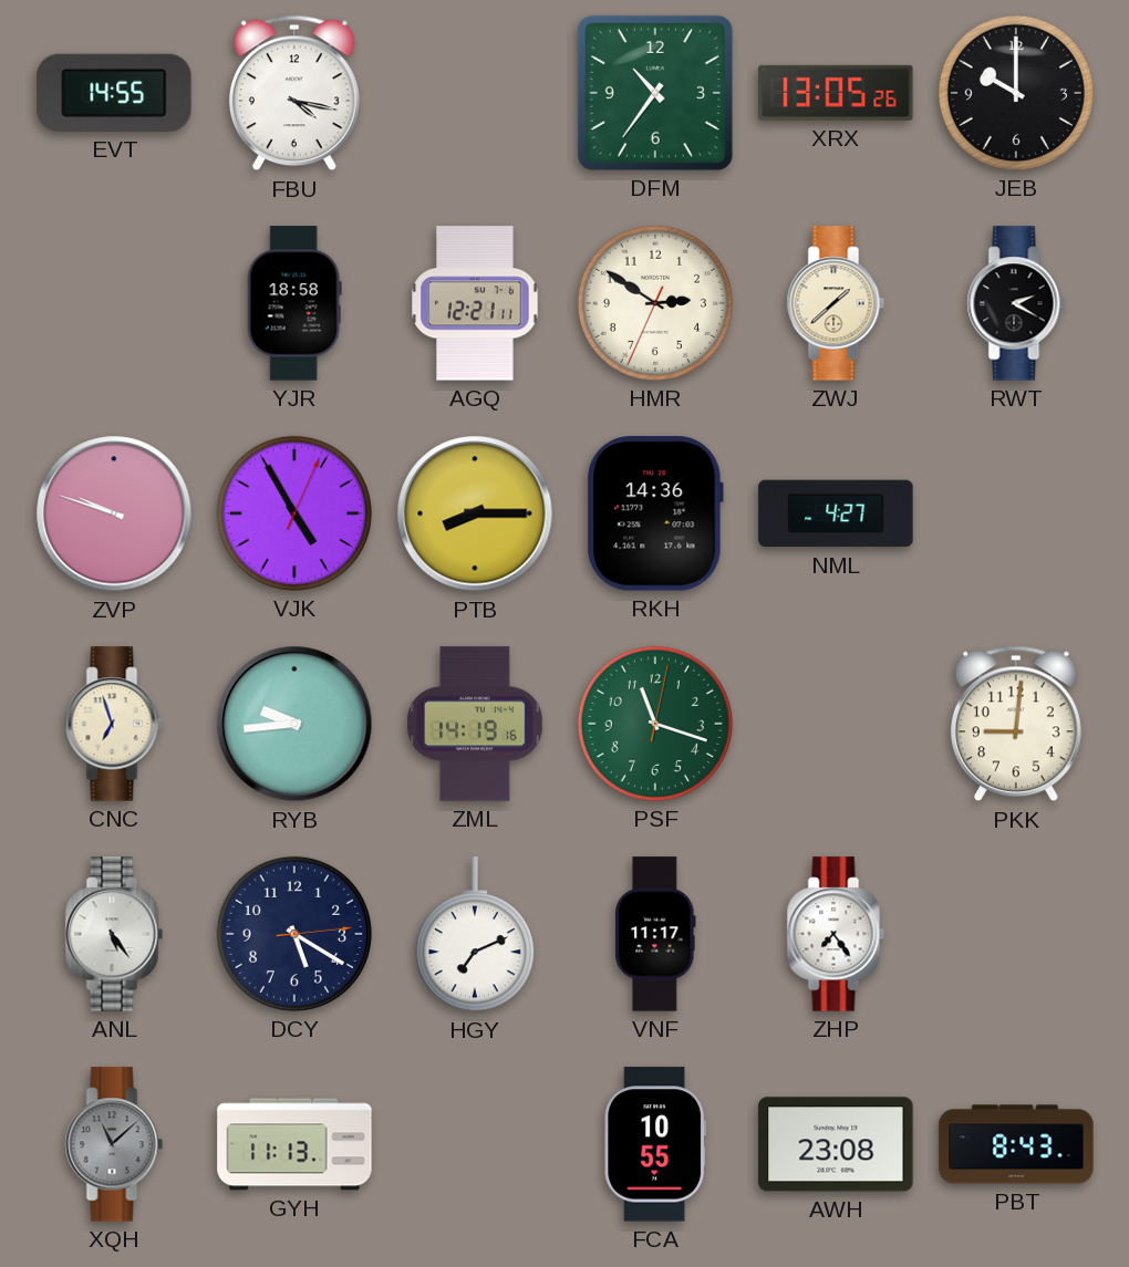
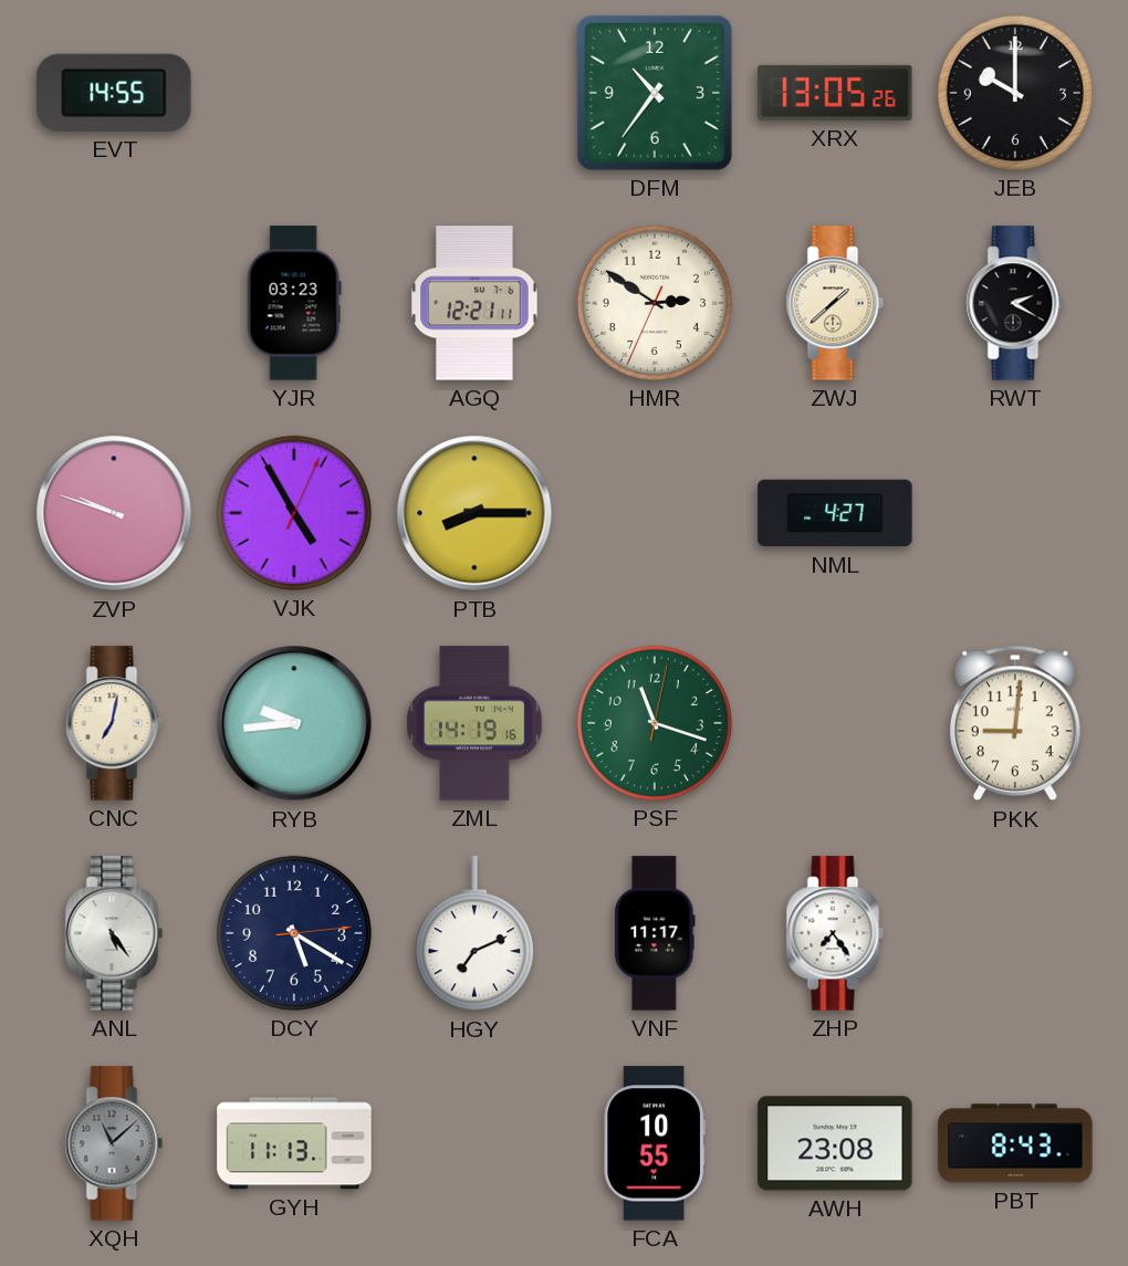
FBU: 4:17 -> none (294, 93)
YJR: 18:58 -> 03:23 (294, 303)
RKH: 14:36 -> none (655, 513)
CNC: 6:57 -> 7:02 (114, 723)
